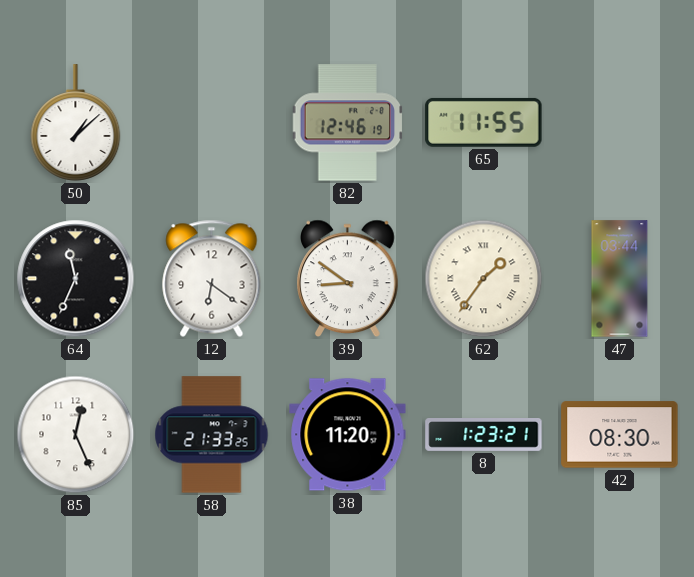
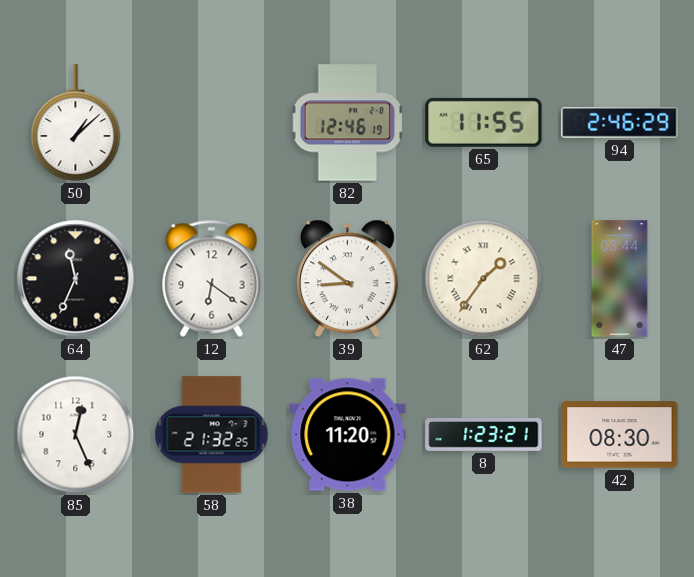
94: none -> 2:46 (620, 123)
58: 21:33 -> 21:32 (212, 435)
